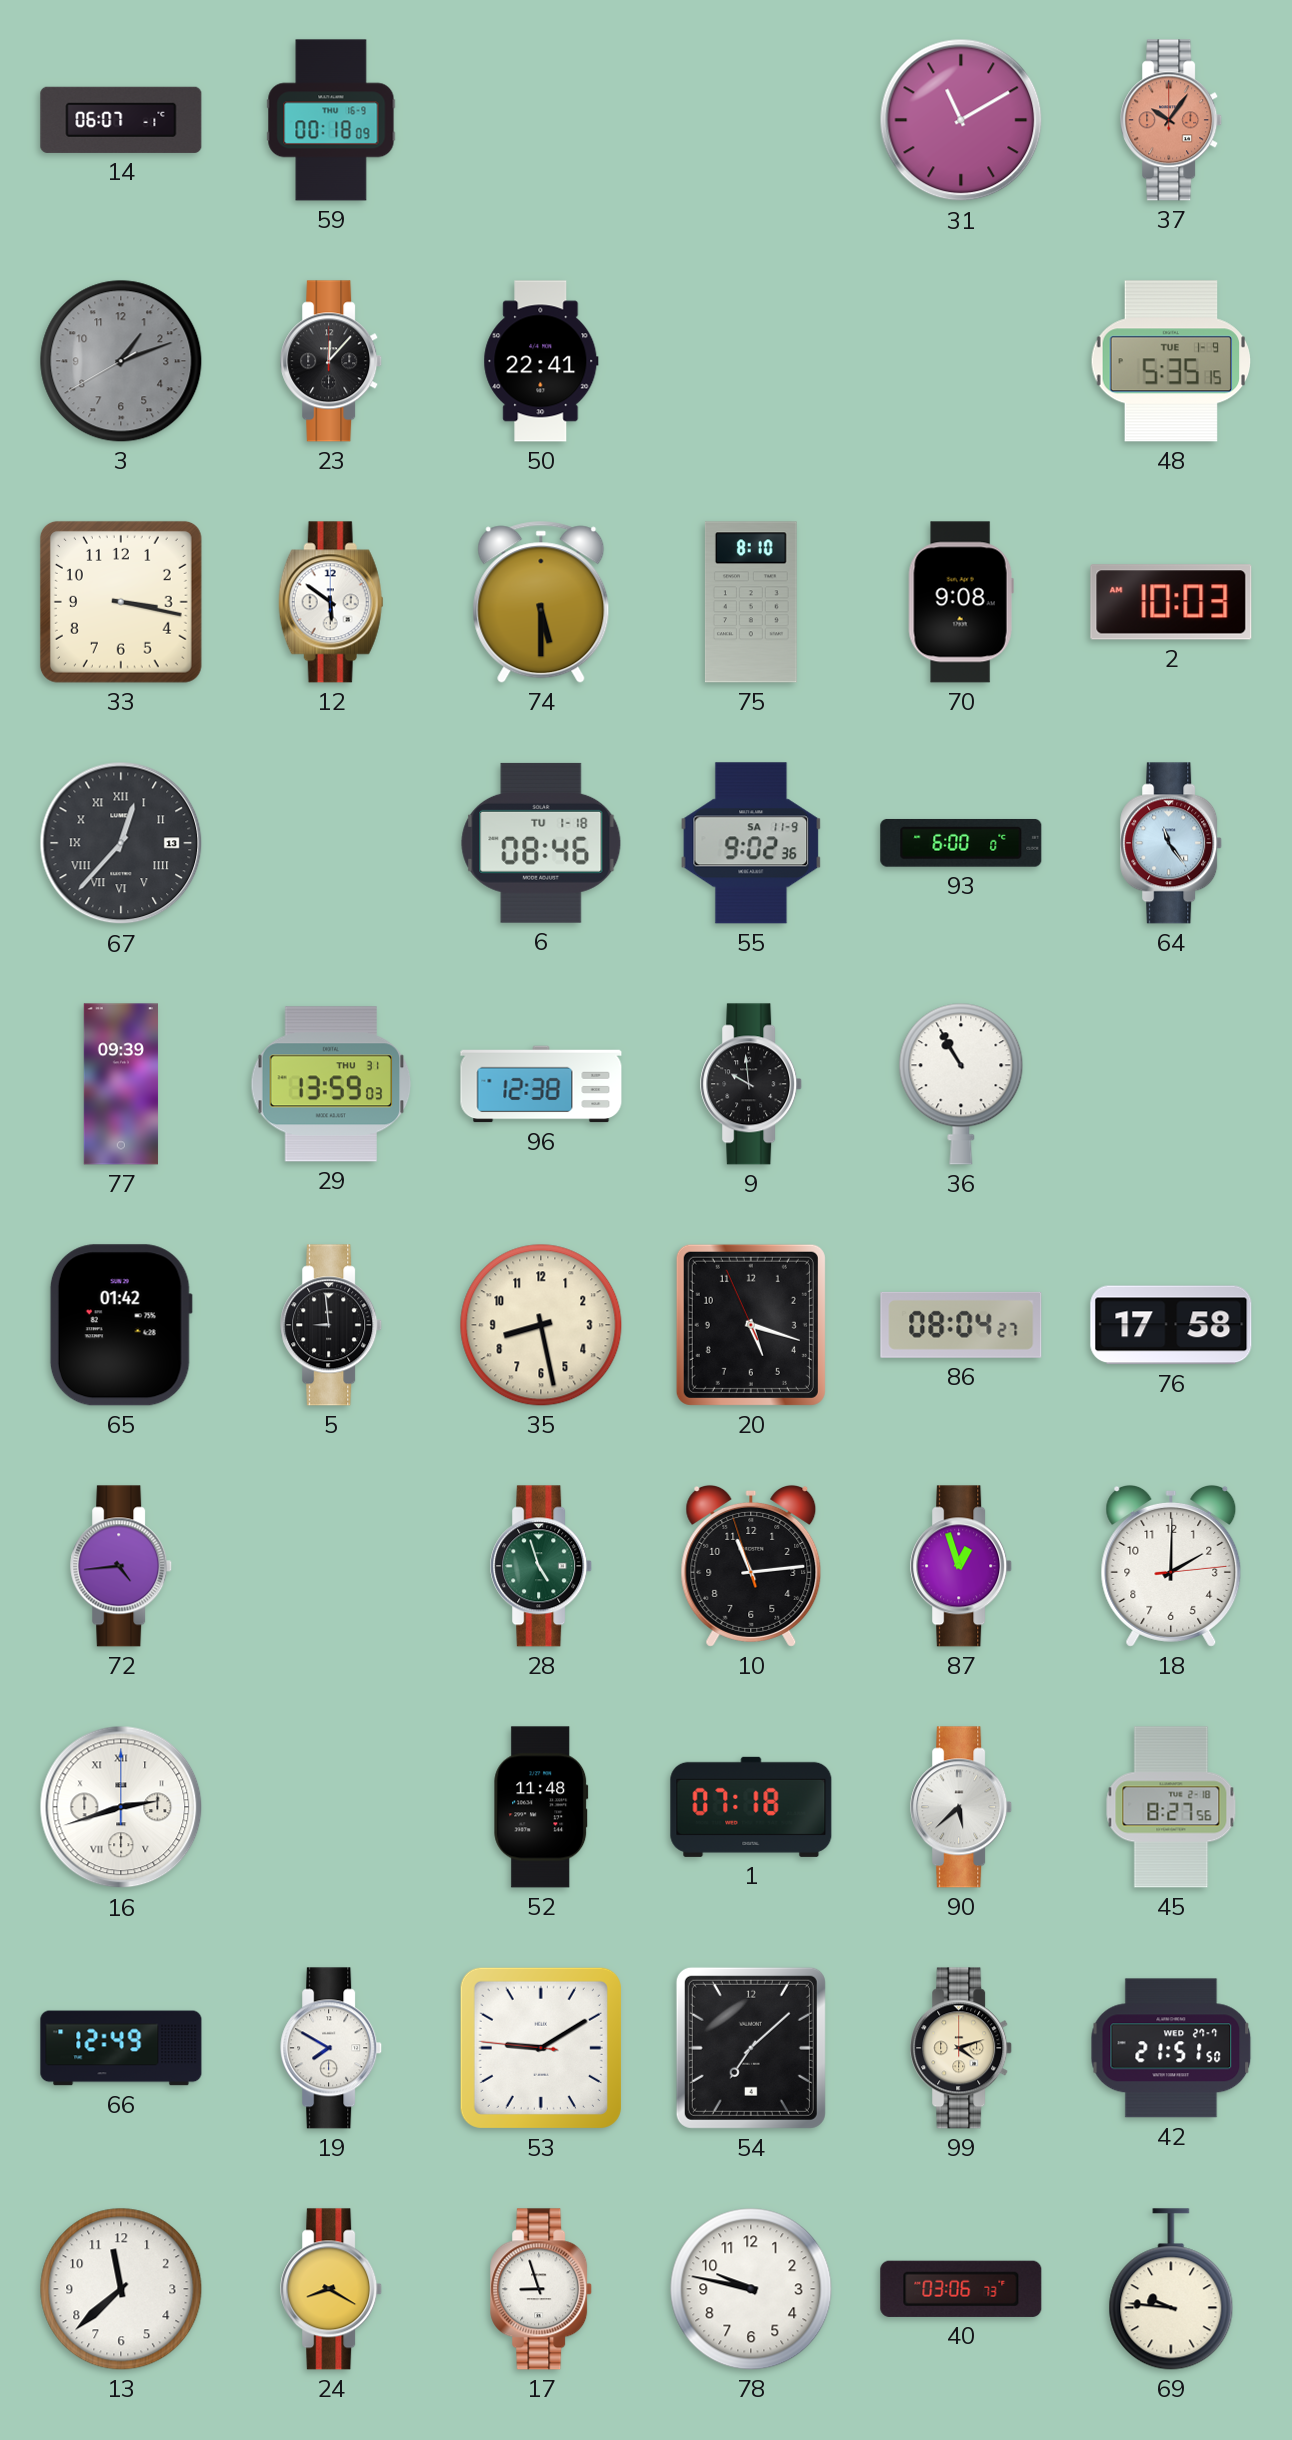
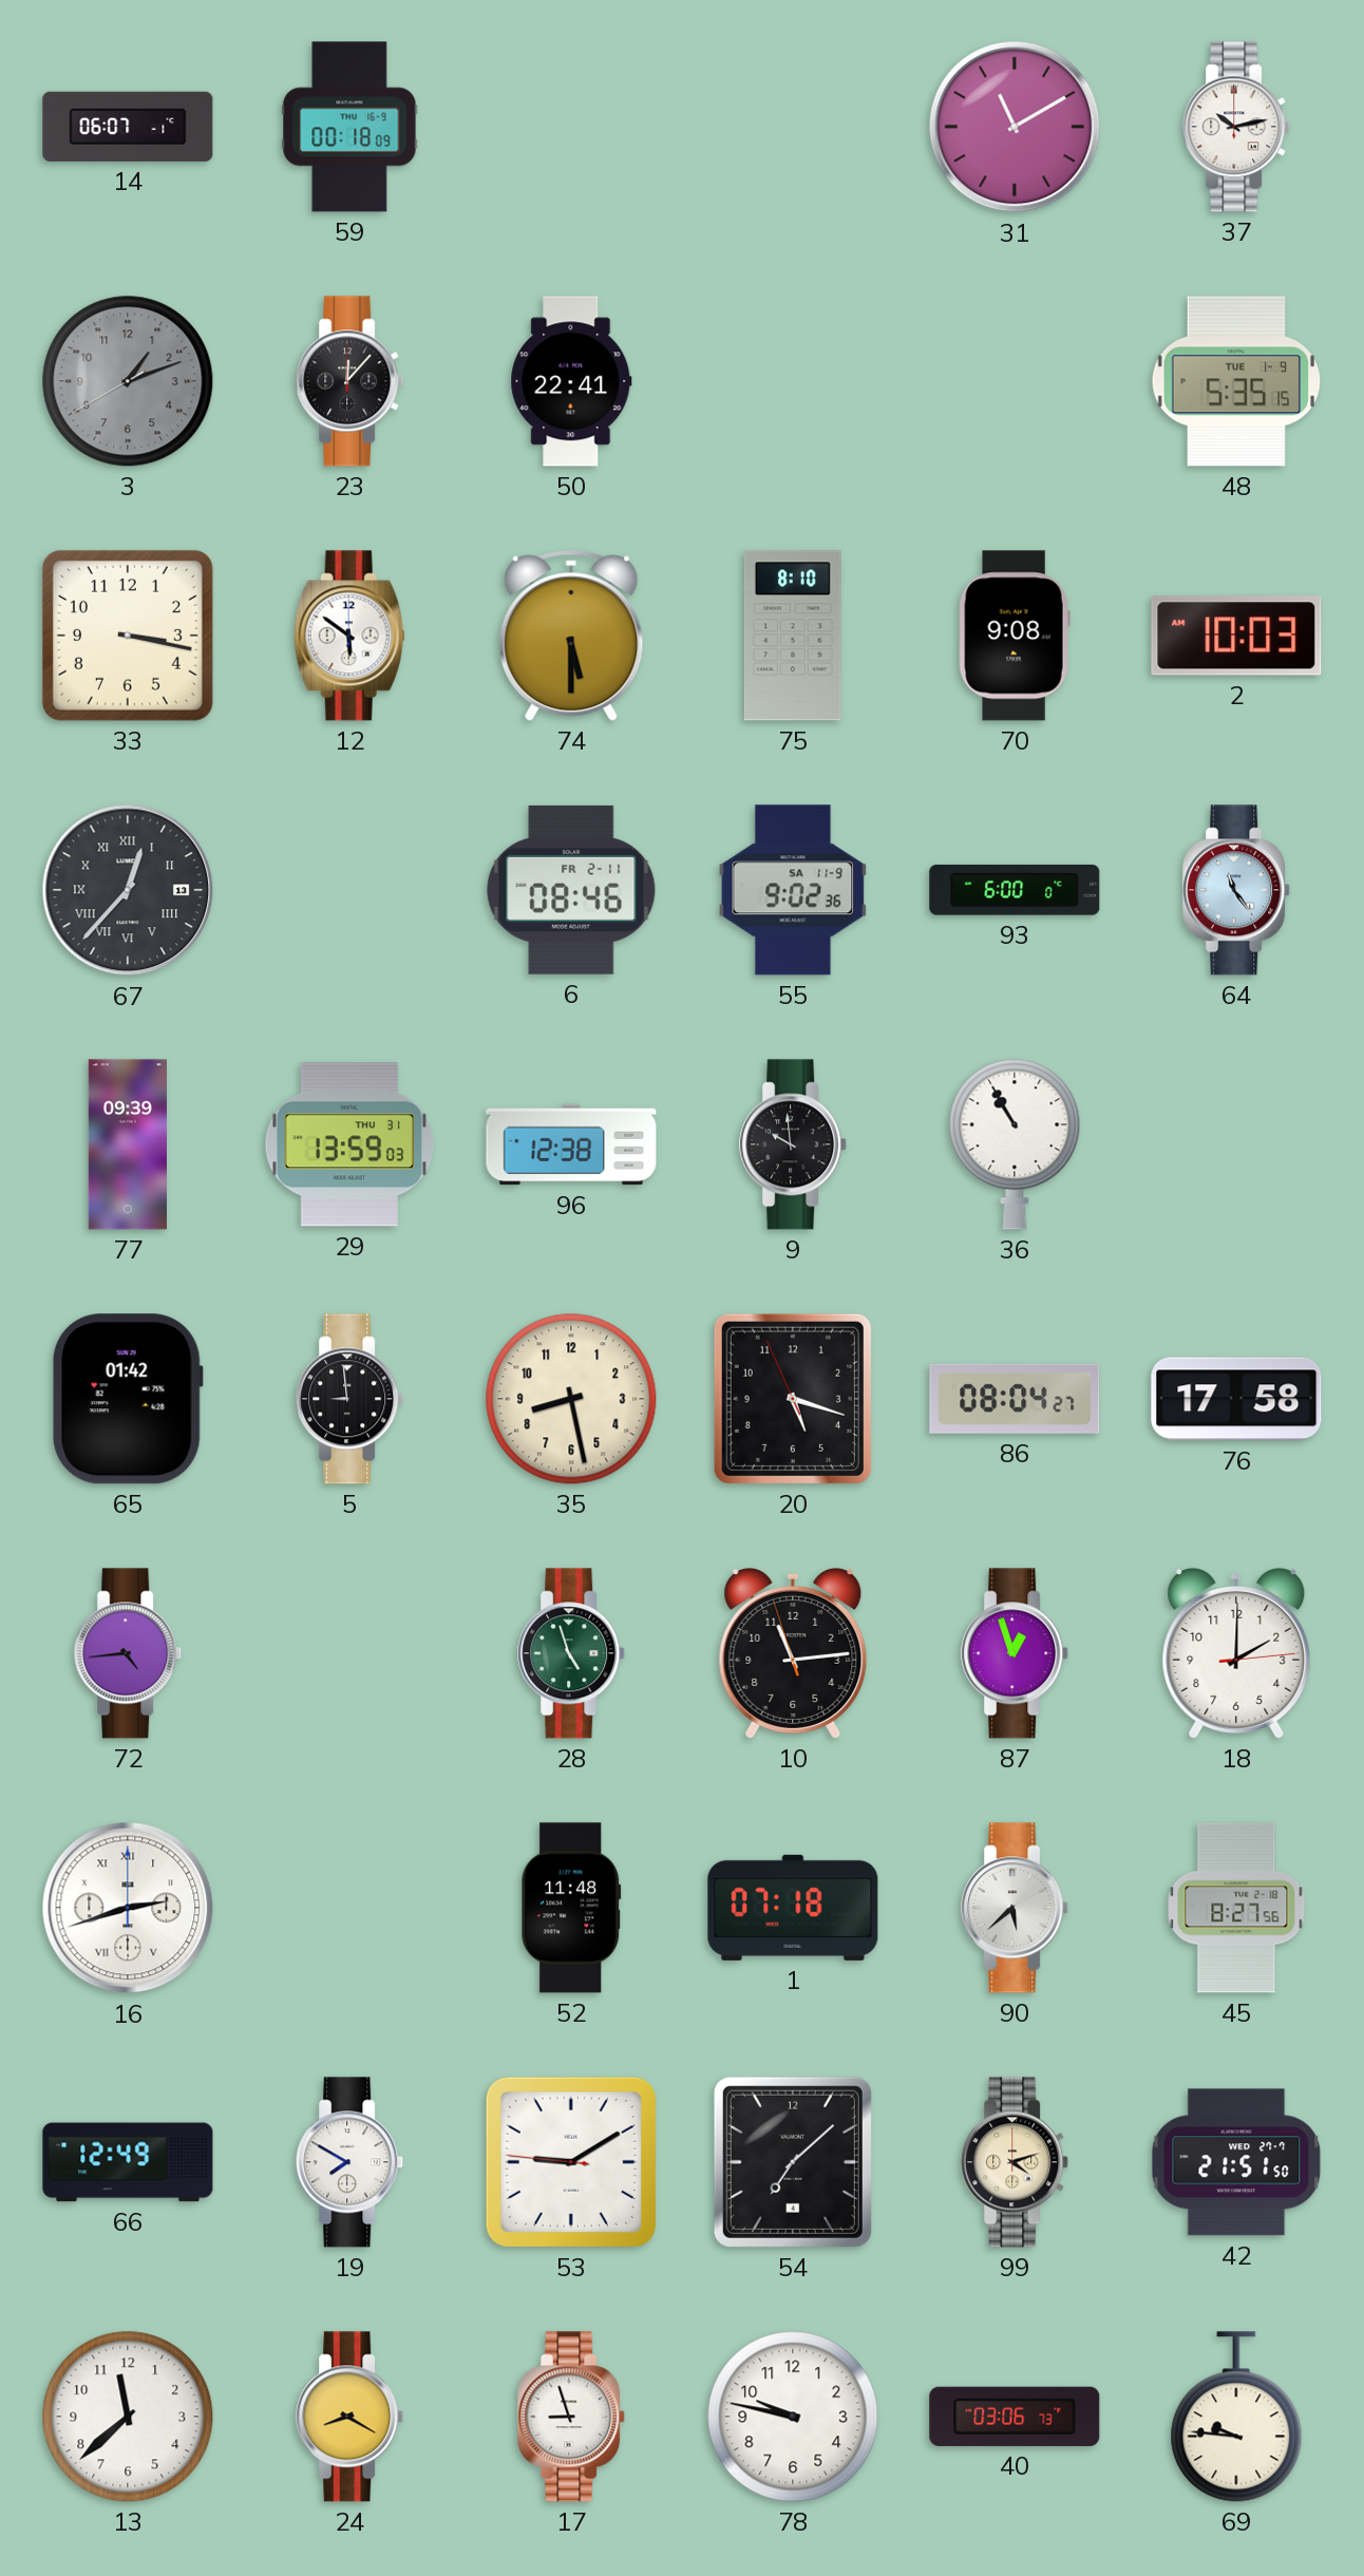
37: 10:06 -> 10:13 (1237, 127)
37 dial: salmon -> white (1237, 127)
6 date: TU 1-18 -> FR 2-11 (571, 890)
